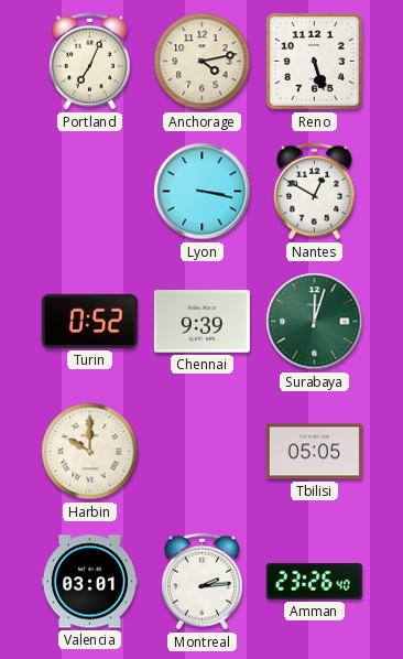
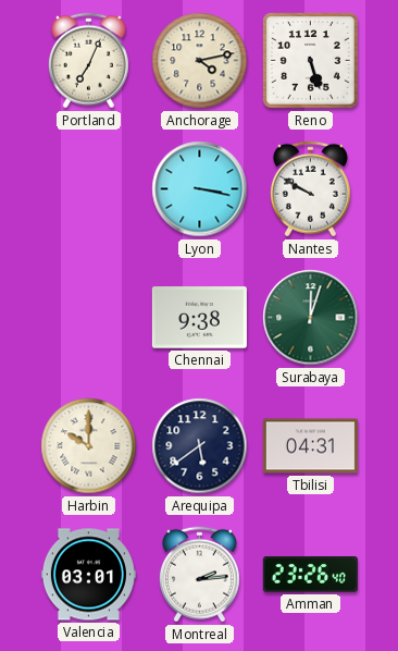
Nantes: 12:50 -> 9:50 (310, 189)
Turin: 0:52 -> none (89, 321)
Chennai: 9:39 -> 9:38 (199, 318)
Arequipa: none -> 5:39 (200, 446)
Tbilisi: 05:05 -> 04:31 (310, 446)
